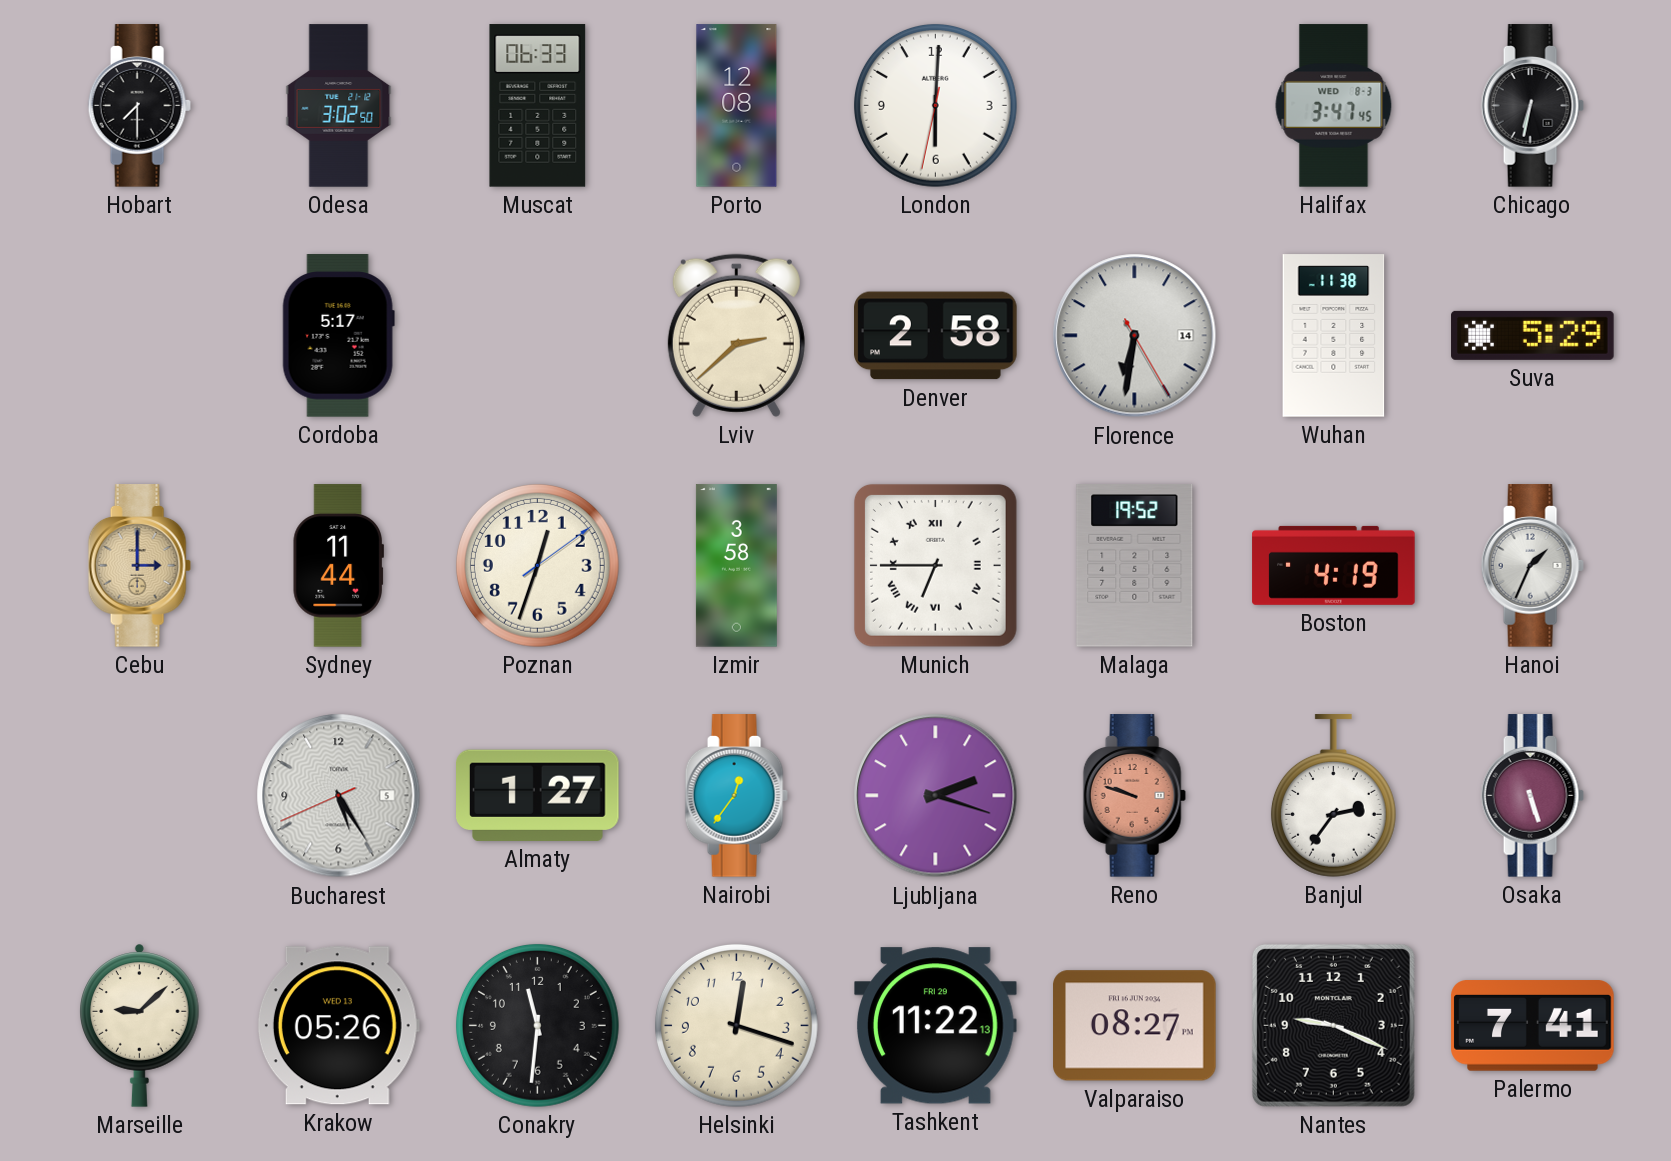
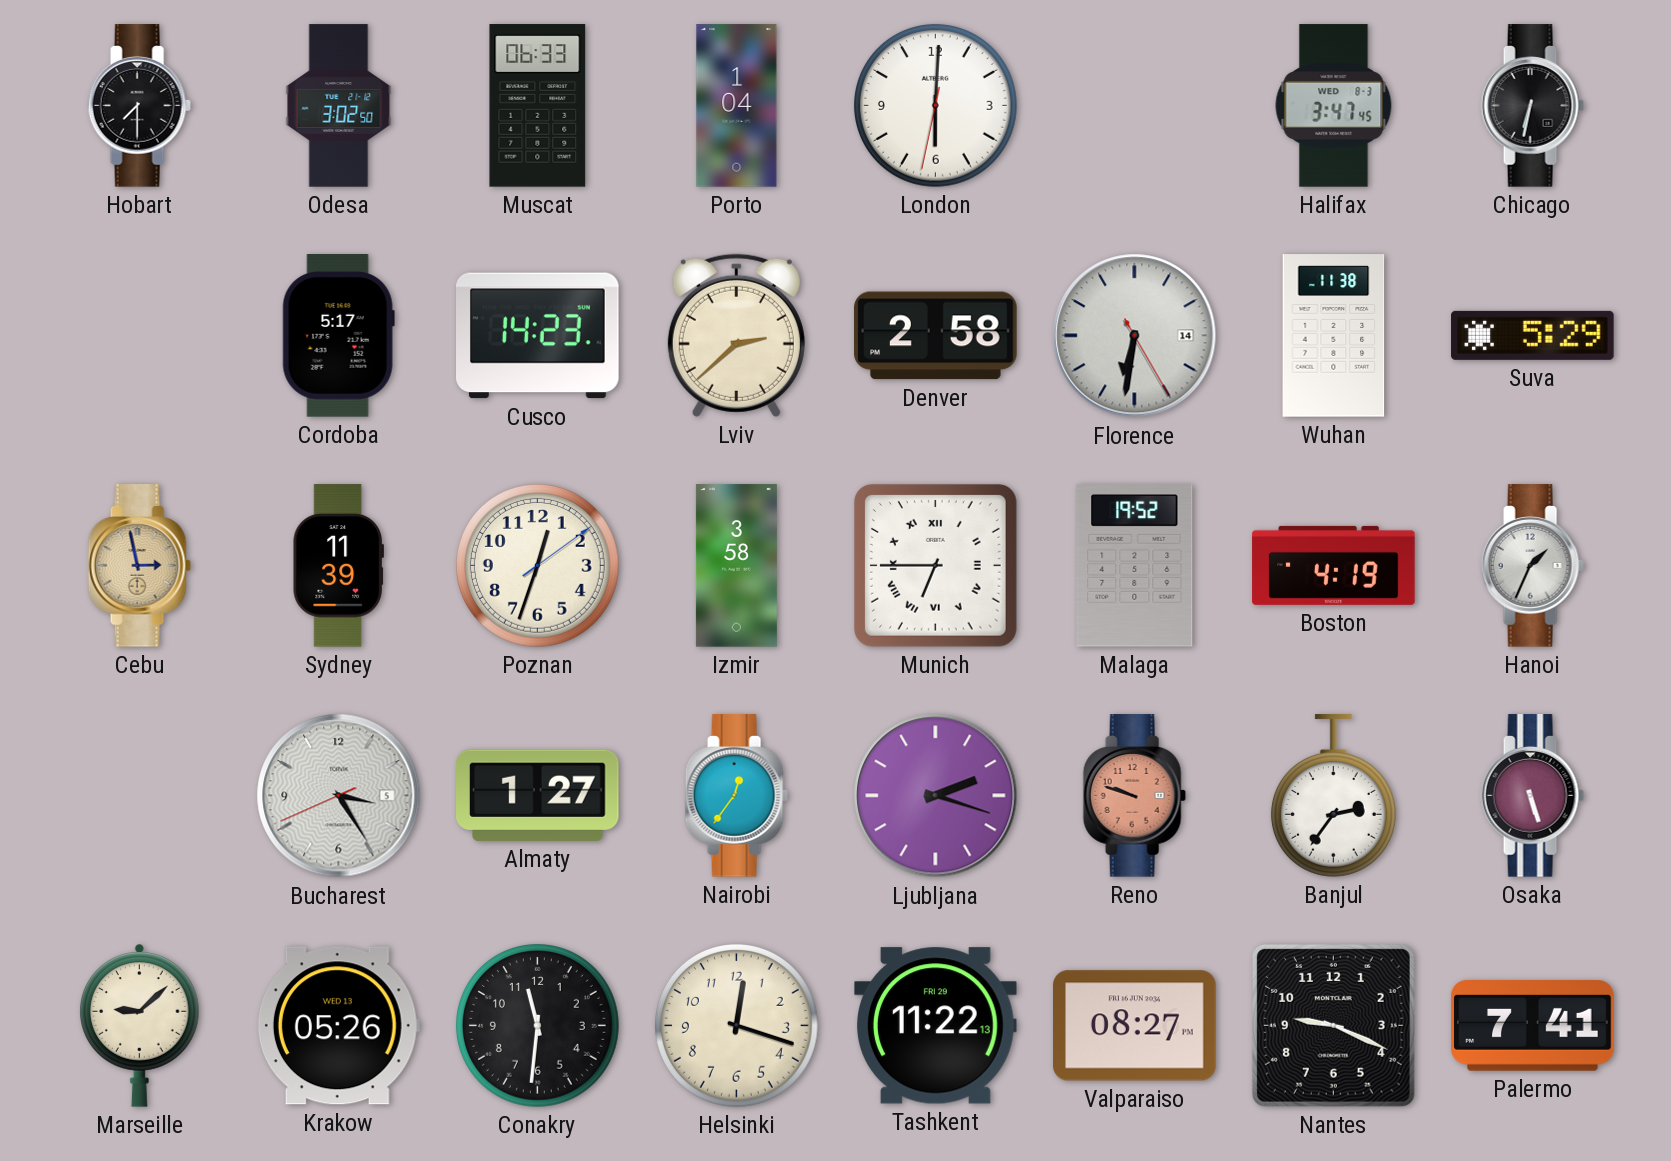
Porto: 12:08 -> 1:04 (737, 106)
Cusco: none -> 14:23 (538, 336)
Cebu: 3:00 -> 2:58 (139, 566)
Sydney: 11:44 -> 11:39 (338, 566)
Bucharest: 5:24 -> 3:24 (339, 796)
